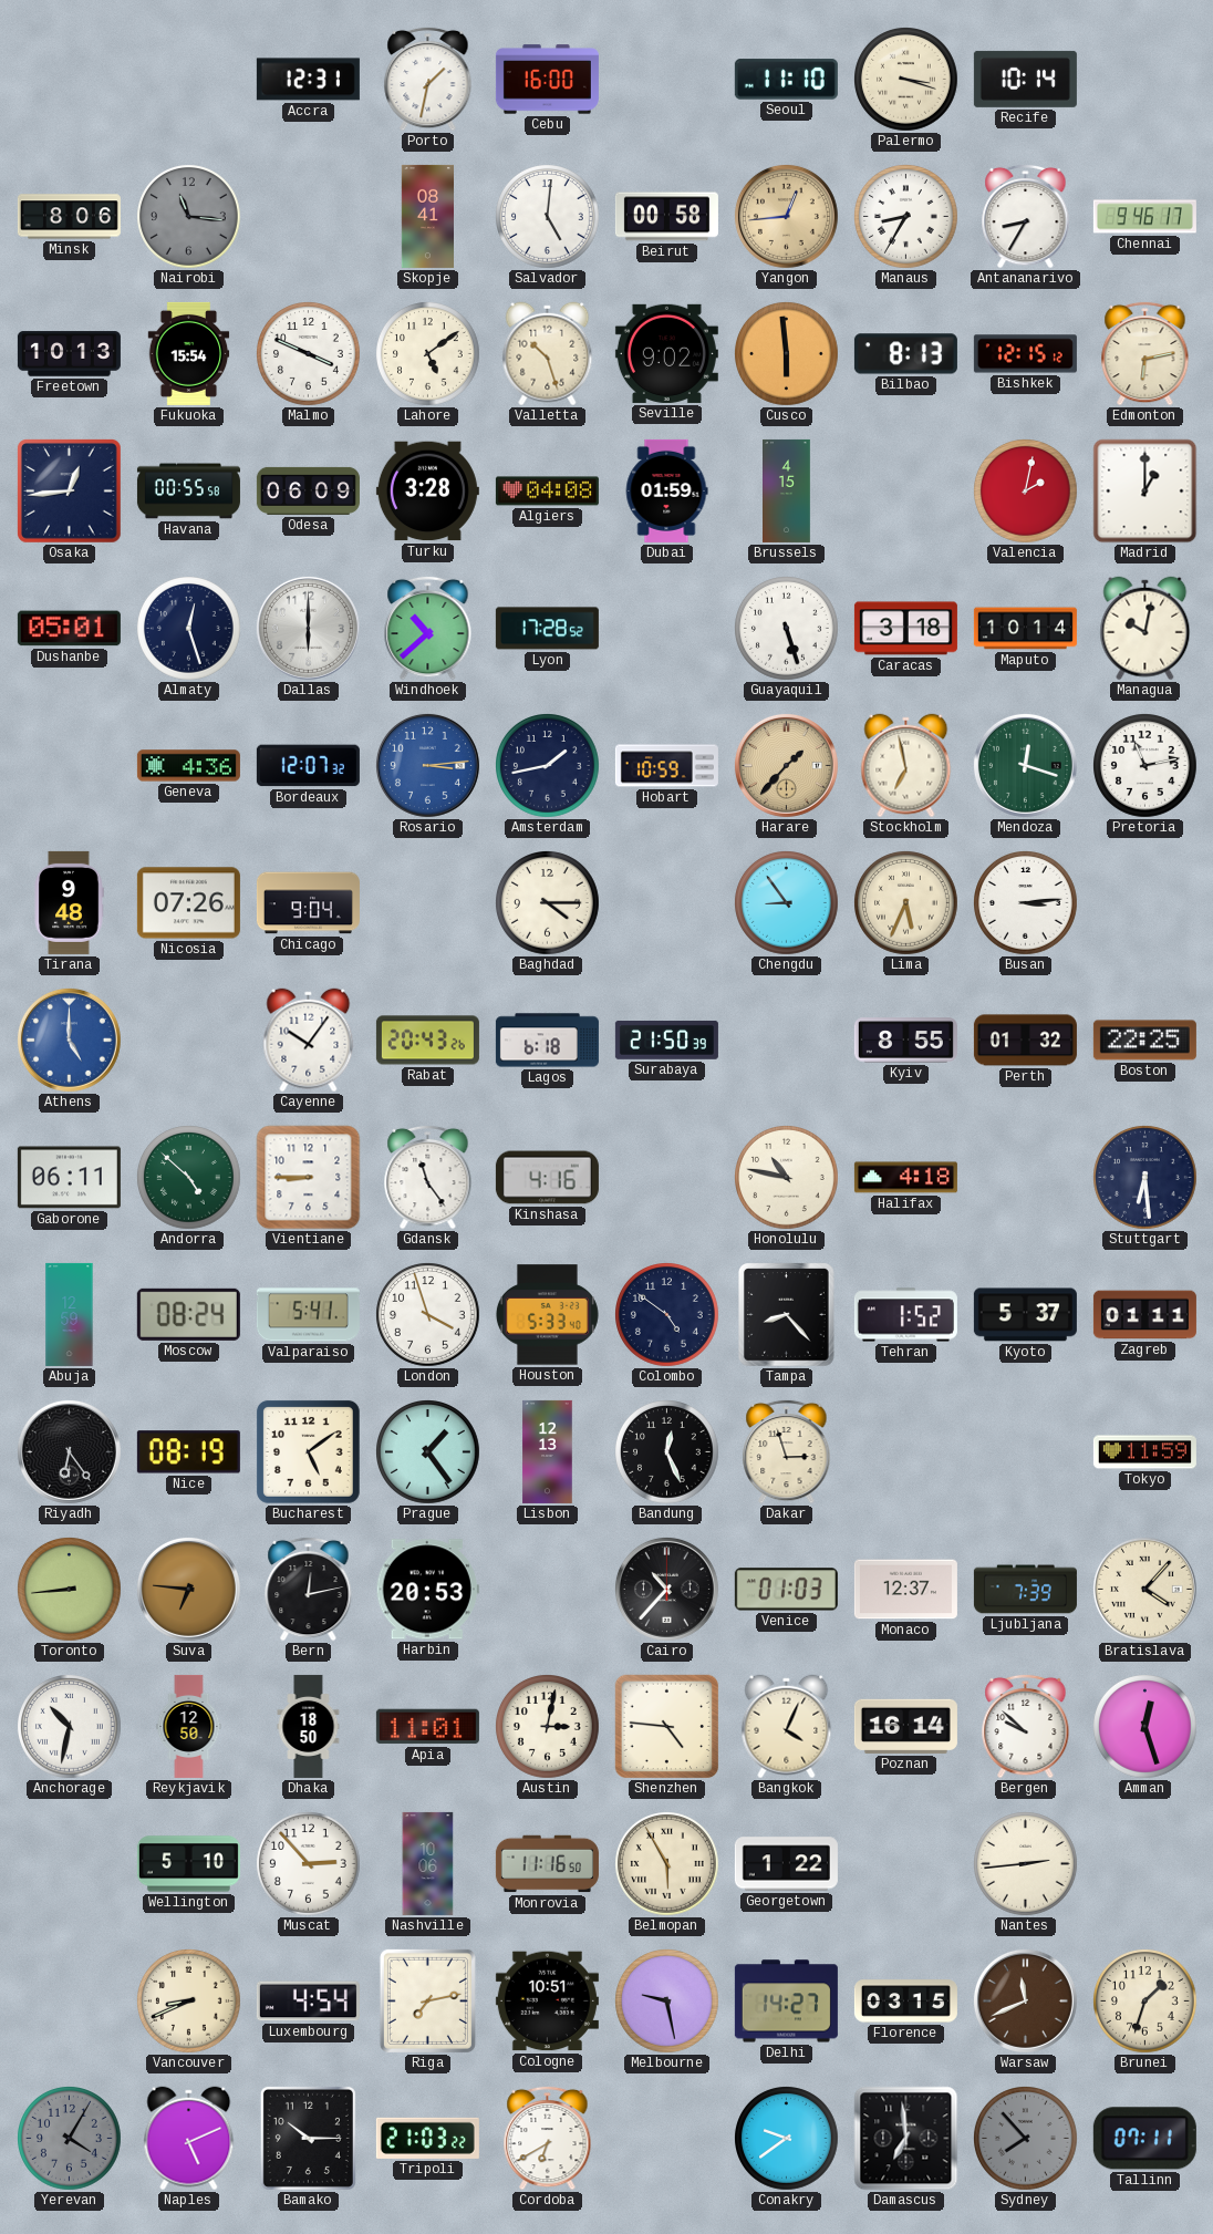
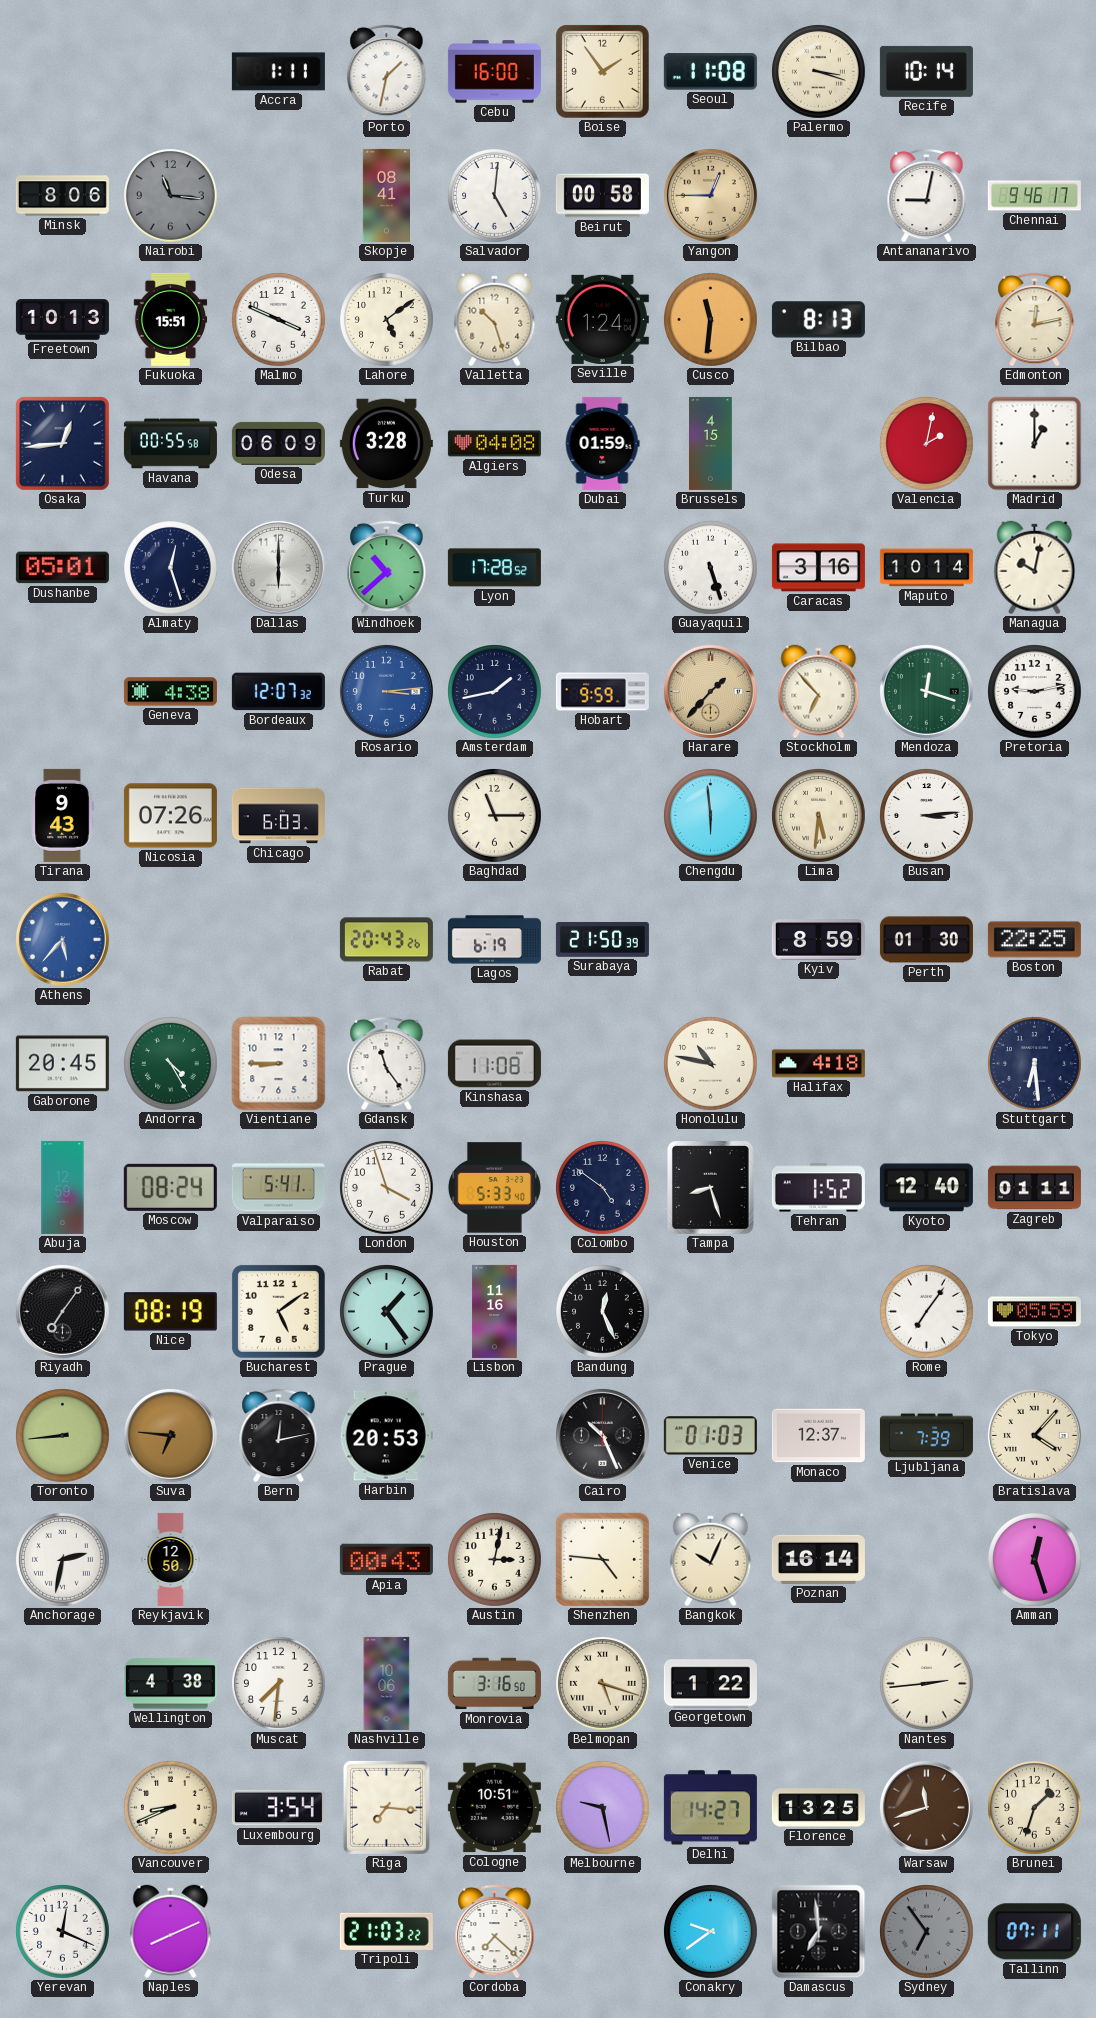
Accra: 12:31 -> 1:11 (278, 72)
Boise: none -> 1:54 (603, 72)
Seoul: 11:10 -> 11:08 (710, 72)
Yangon: 12:44 -> 12:45 (710, 195)
Manaus: 8:35 -> none (906, 217)
Antananarivo: 8:35 -> 9:02 (927, 195)
Fukuoka: 15:54 -> 15:51 (171, 319)
Seville: 9:02 -> 1:24 (602, 319)
Cusco: 5:59 -> 11:31 (711, 320)
Bishkek: 12:15 -> none (1025, 354)
Edmonton: 6:13 -> 12:13 (1035, 319)
Caracas: 3:18 -> 3:16 (818, 568)
Geneva: 4:36 -> 4:38 (170, 692)
Hobart: 10:59 -> 9:59 (602, 692)
Stockholm: 6:58 -> 6:53 (819, 692)
Pretoria: 11:13 -> 9:13 (1035, 692)
Tirana: 9:48 -> 9:43 (62, 815)
Chicago: 9:04 -> 6:03 (278, 816)
Baghdad: 4:15 -> 11:15 (495, 816)
Chengdu: 8:54 -> 5:59 (711, 816)
Lima: 5:34 -> 5:31 (819, 816)
Athens: 5:00 -> 5:37 (62, 939)
Cayenne: 10:06 -> none (309, 1041)
Lagos: 6:18 -> 6:19 (494, 940)
Kyiv: 8:55 -> 8:59 (818, 940)
Perth: 01:32 -> 01:30 (926, 940)
Gaborone: 06:11 -> 20:45 (62, 1064)
Andorra: 4:52 -> 4:25 (171, 1064)
Kinshasa: 4:16 -> 11:08 (494, 1064)
Tampa: 8:23 -> 8:27 (711, 1188)
Kyoto: 5:37 -> 12:40 (926, 1188)
Riyadh: 6:24 -> 7:06 (62, 1311)
Lisbon: 12:13 -> 11:16 (495, 1311)
Dakar: 2:57 -> none (787, 1451)
Rome: none -> 7:06 (927, 1312)
Tokyo: 11:59 -> 05:59 (1034, 1312)
Cairo: 10:37 -> 10:26 (602, 1435)
Anchorage: 10:32 -> 2:32 (63, 1560)
Dhaka: 18:50 -> none (309, 1726)
Apia: 11:01 -> 00:43 (386, 1560)
Bangkok: 4:04 -> 10:04 (711, 1560)
Bergen: 9:52 -> none (1026, 1726)
Wellington: 5:10 -> 4:38 (170, 1684)
Muscat: 2:53 -> 7:31 (279, 1684)
Monrovia: 11:16 -> 3:16 (494, 1684)
Belmopan: 5:55 -> 5:18 (603, 1684)
Luxembourg: 4:54 -> 3:54 (278, 1808)
Riga: 7:13 -> 7:16 (386, 1807)
Florence: 03:15 -> 13:25 (818, 1808)
Warsaw: 11:41 -> 11:42 (926, 1807)
Yerevan: 4:05 -> 12:19 (63, 1932)
Yerevan dial: grey -> white (63, 1932)
Naples: 5:11 -> 8:11 (171, 1932)
Bamako: 10:15 -> none (308, 2138)
Cordoba: 6:40 -> 7:22 (495, 1931)
Sydney: 7:53 -> 6:54 (927, 1932)
